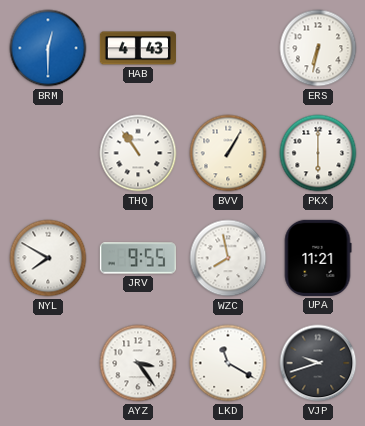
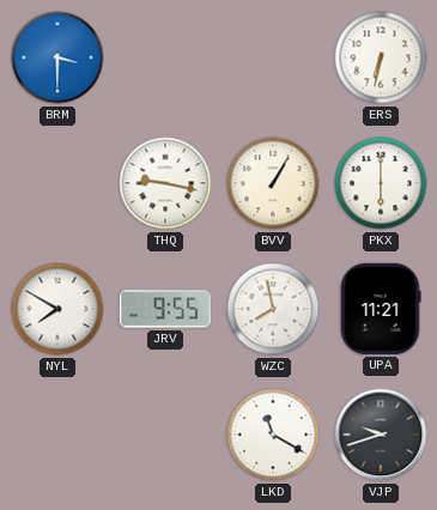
BRM: 12:30 -> 3:30 (57, 57)
HAB: 4:43 -> none (138, 48)
THQ: 10:54 -> 9:17 (165, 183)
AYZ: 3:24 -> none (138, 363)
